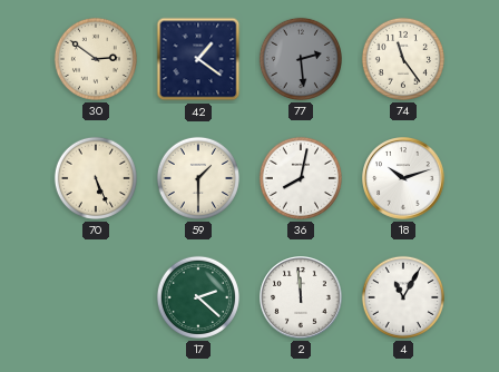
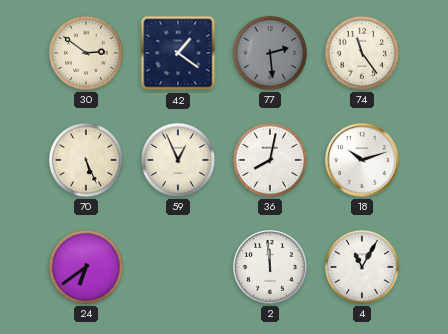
59: 1:30 -> 12:56 (178, 160)
24: none -> 6:39 (86, 267)
17: 2:22 -> none (198, 297)
